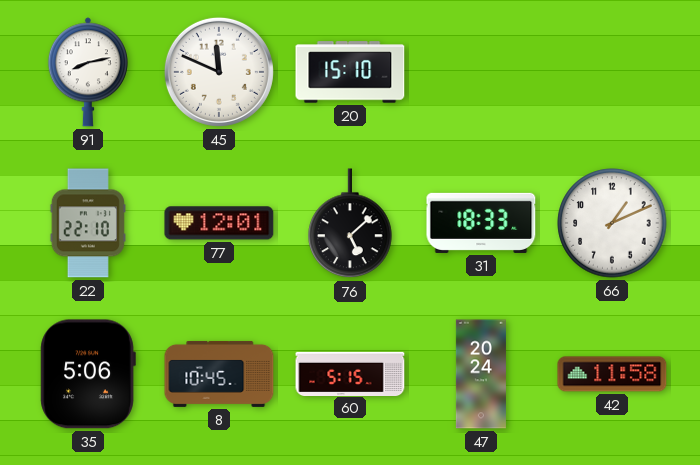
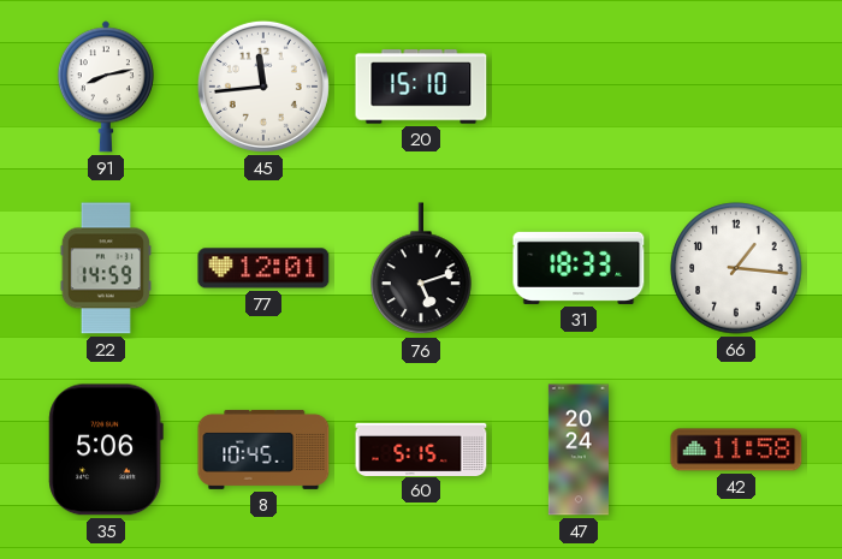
45: 11:49 -> 11:44 (263, 87)
22: 22:10 -> 14:59 (106, 268)
76: 5:08 -> 5:12 (421, 269)
66: 1:11 -> 1:16 (736, 268)
